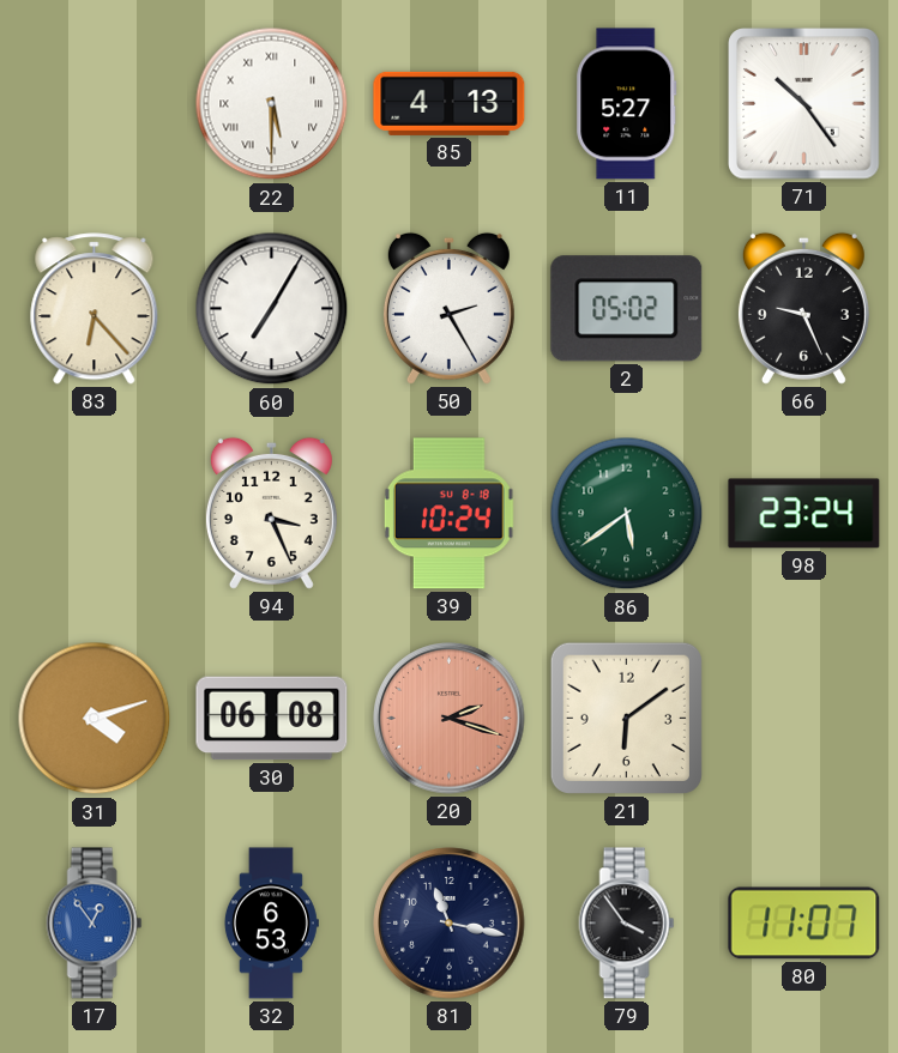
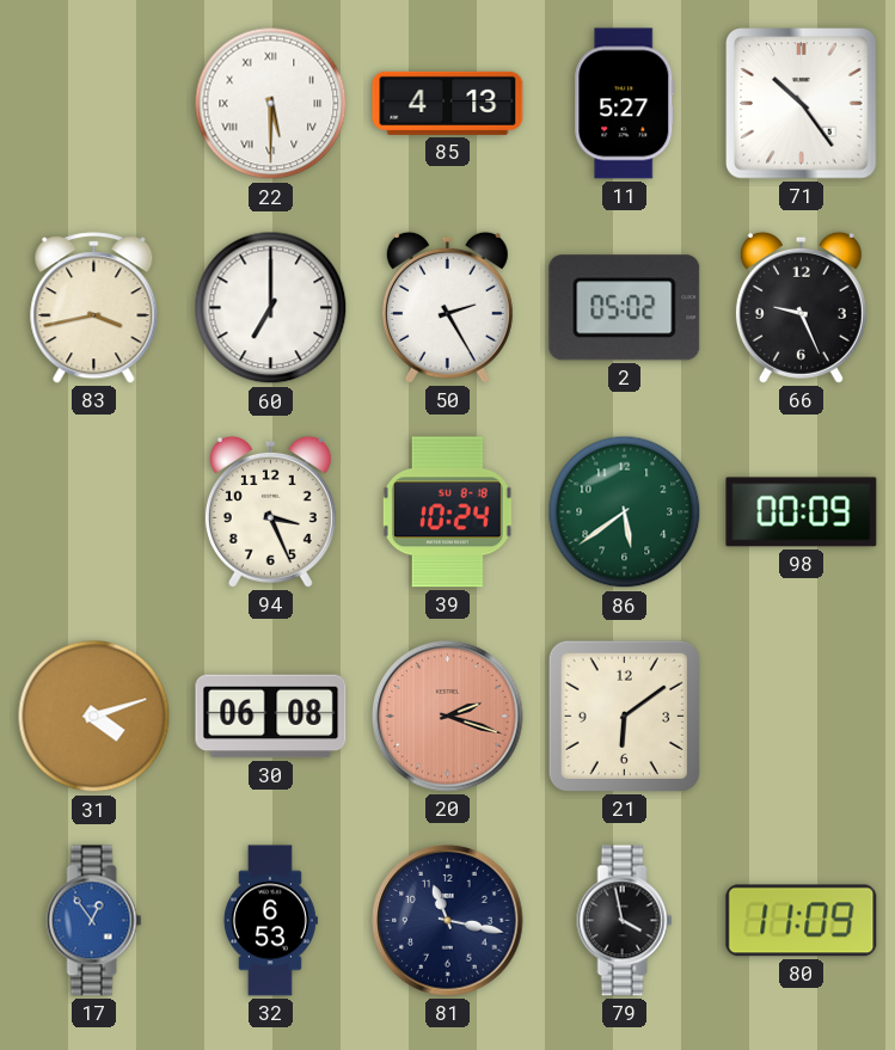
83: 6:23 -> 3:43 (94, 308)
60: 7:05 -> 7:00 (271, 308)
98: 23:24 -> 00:09 (802, 512)
79: 3:54 -> 3:58 (625, 921)
80: 11:07 -> 11:09 (802, 921)
